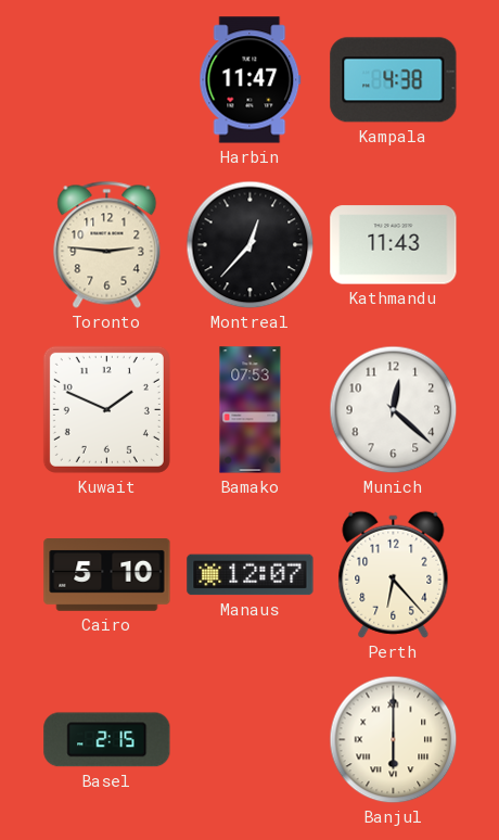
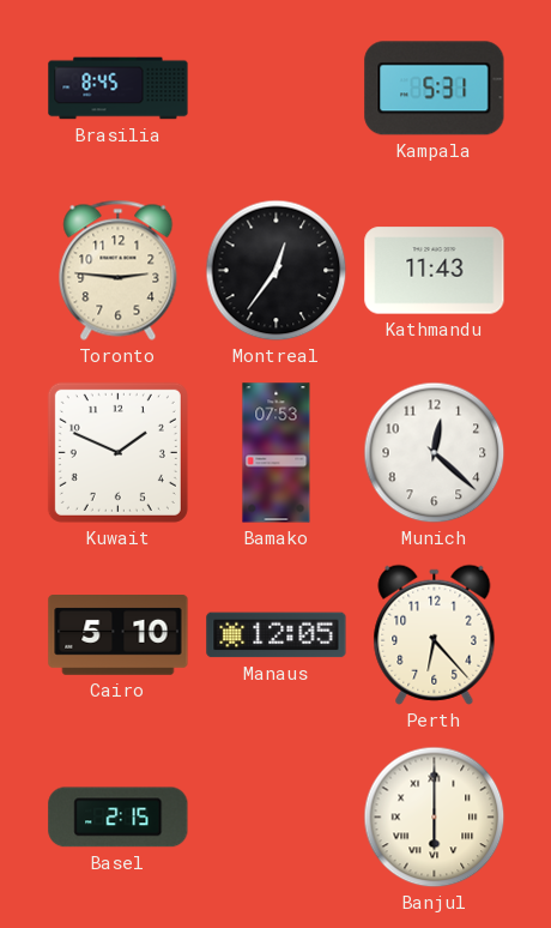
Brasilia: none -> 8:45 (119, 89)
Harbin: 11:47 -> none (251, 80)
Kampala: 4:38 -> 5:31 (435, 89)
Montreal: 12:37 -> 12:36 (277, 271)
Manaus: 12:07 -> 12:05 (277, 635)
